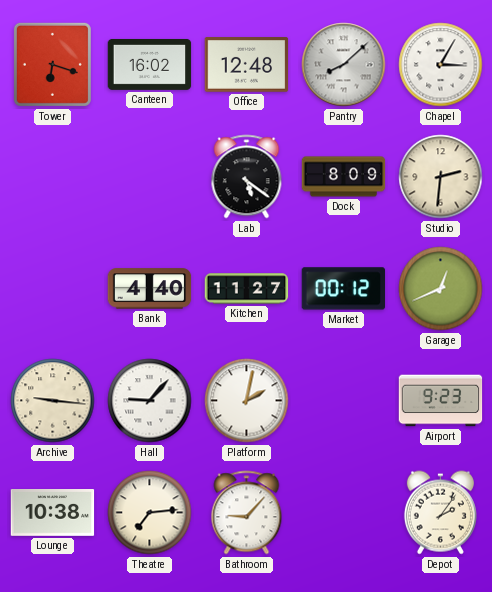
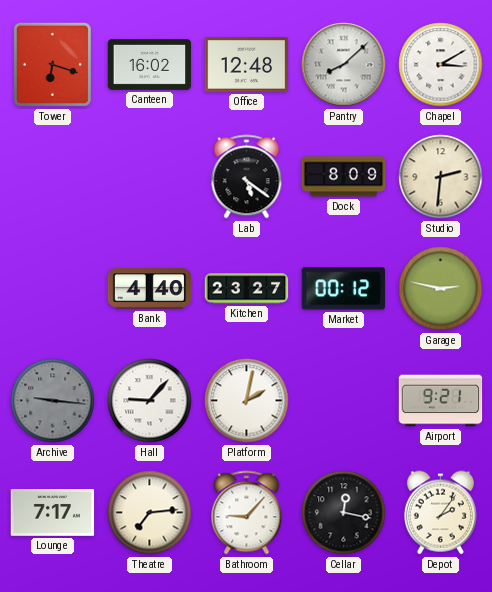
Chapel: 3:05 -> 3:10 (441, 65)
Kitchen: 11:27 -> 23:27 (247, 289)
Garage: 12:41 -> 2:47 (441, 289)
Archive dial: cream -> grey (53, 401)
Airport: 9:23 -> 9:21 (441, 401)
Lounge: 10:38 -> 7:17 (53, 513)
Cellar: none -> 12:17 (344, 513)
